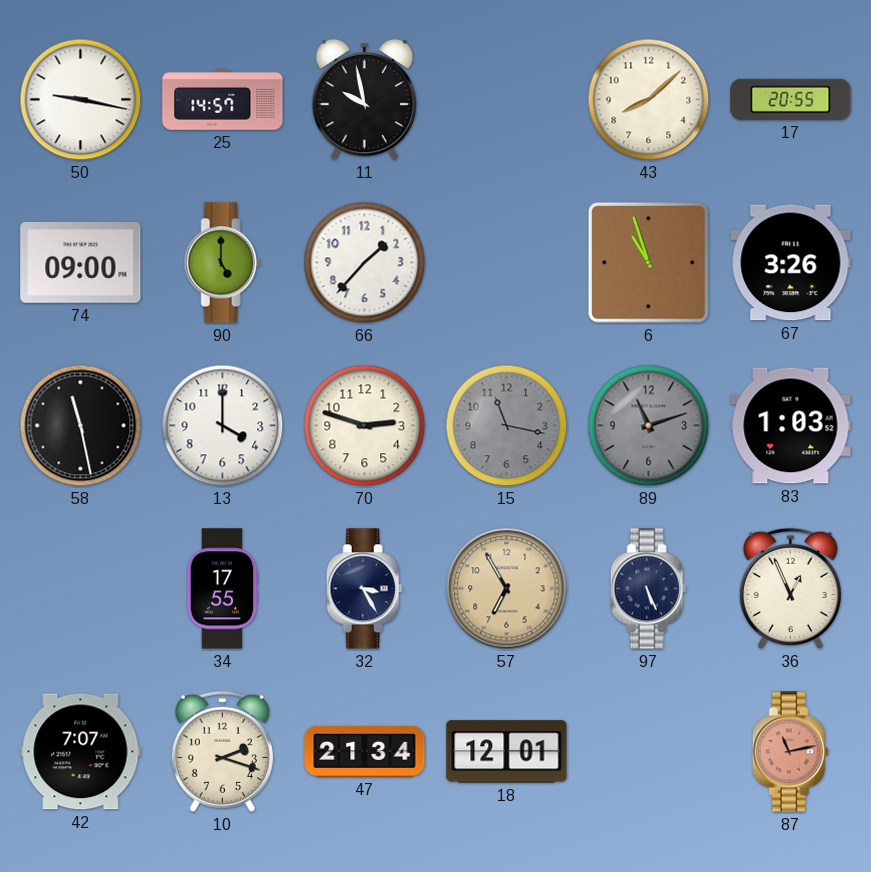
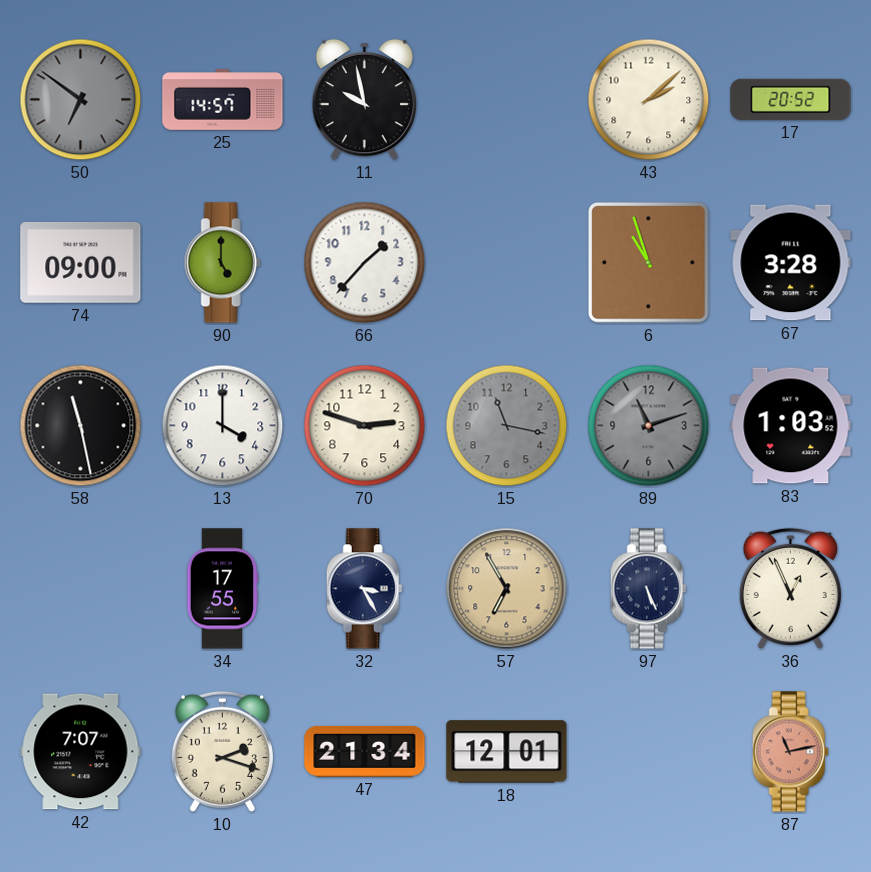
50: 9:17 -> 6:51 (81, 100)
50 dial: white -> grey (81, 100)
43: 8:08 -> 2:08 (649, 100)
17: 20:55 -> 20:52 (791, 99)
67: 3:26 -> 3:28 (791, 263)
